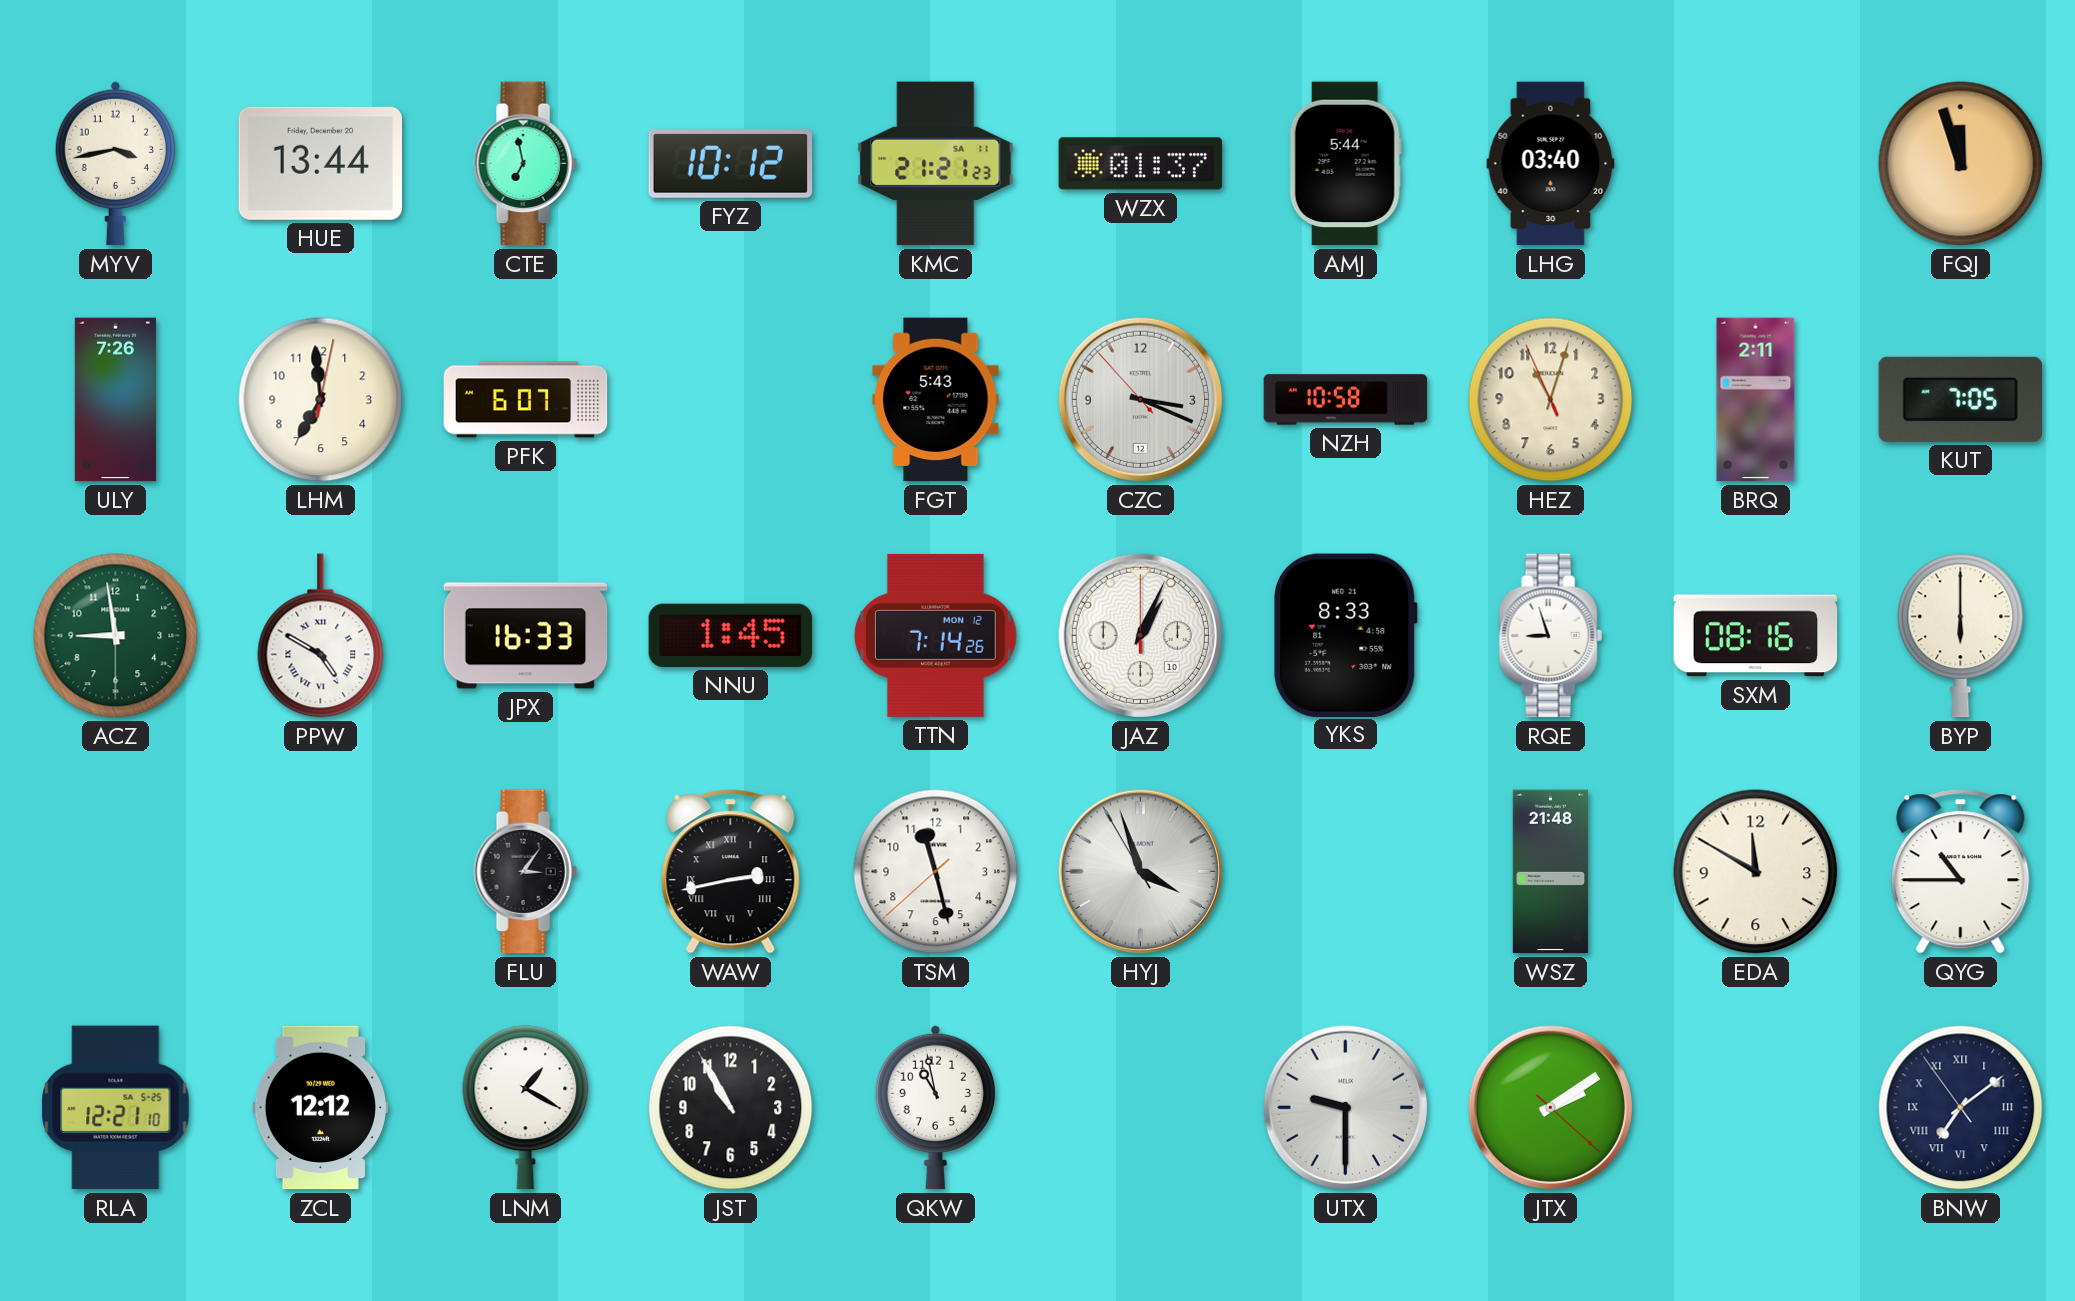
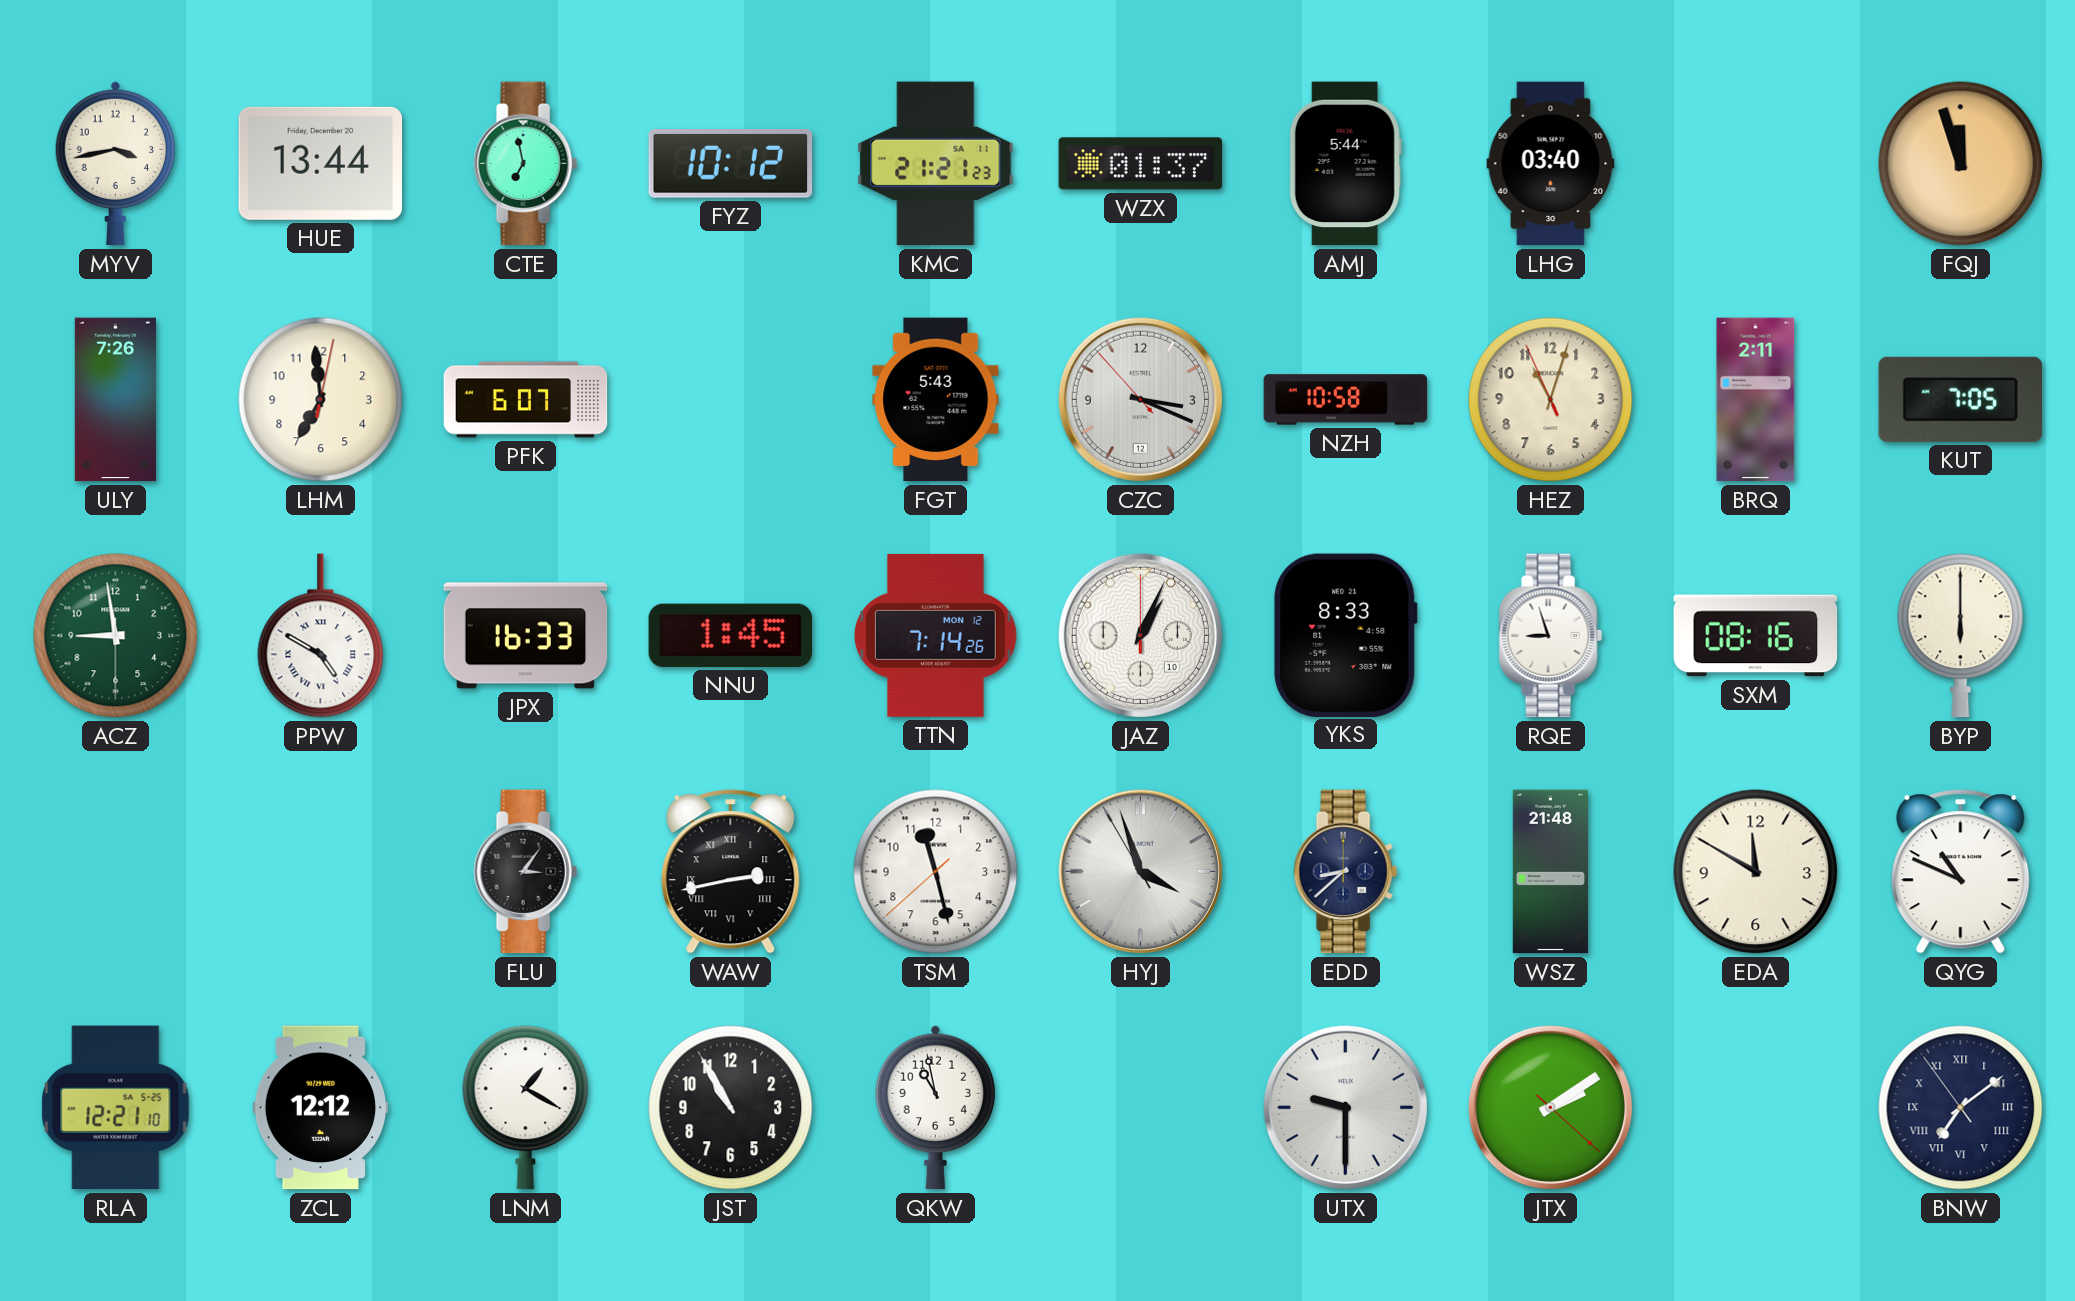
EDD: none -> 8:38 (1345, 872)
QYG: 10:45 -> 10:49 (1961, 872)
